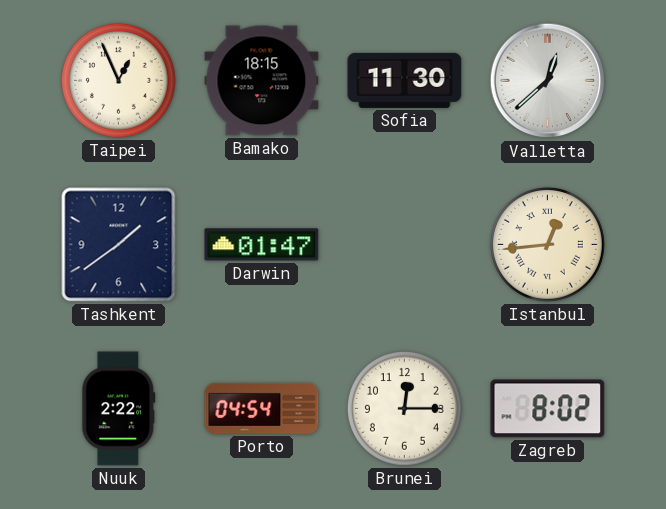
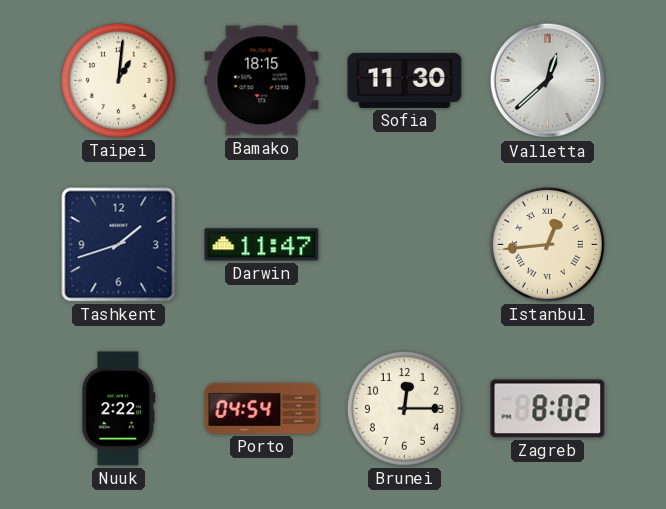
Taipei: 12:56 -> 1:01 (118, 80)
Tashkent: 1:39 -> 1:42 (119, 245)
Darwin: 01:47 -> 11:47 (262, 245)
